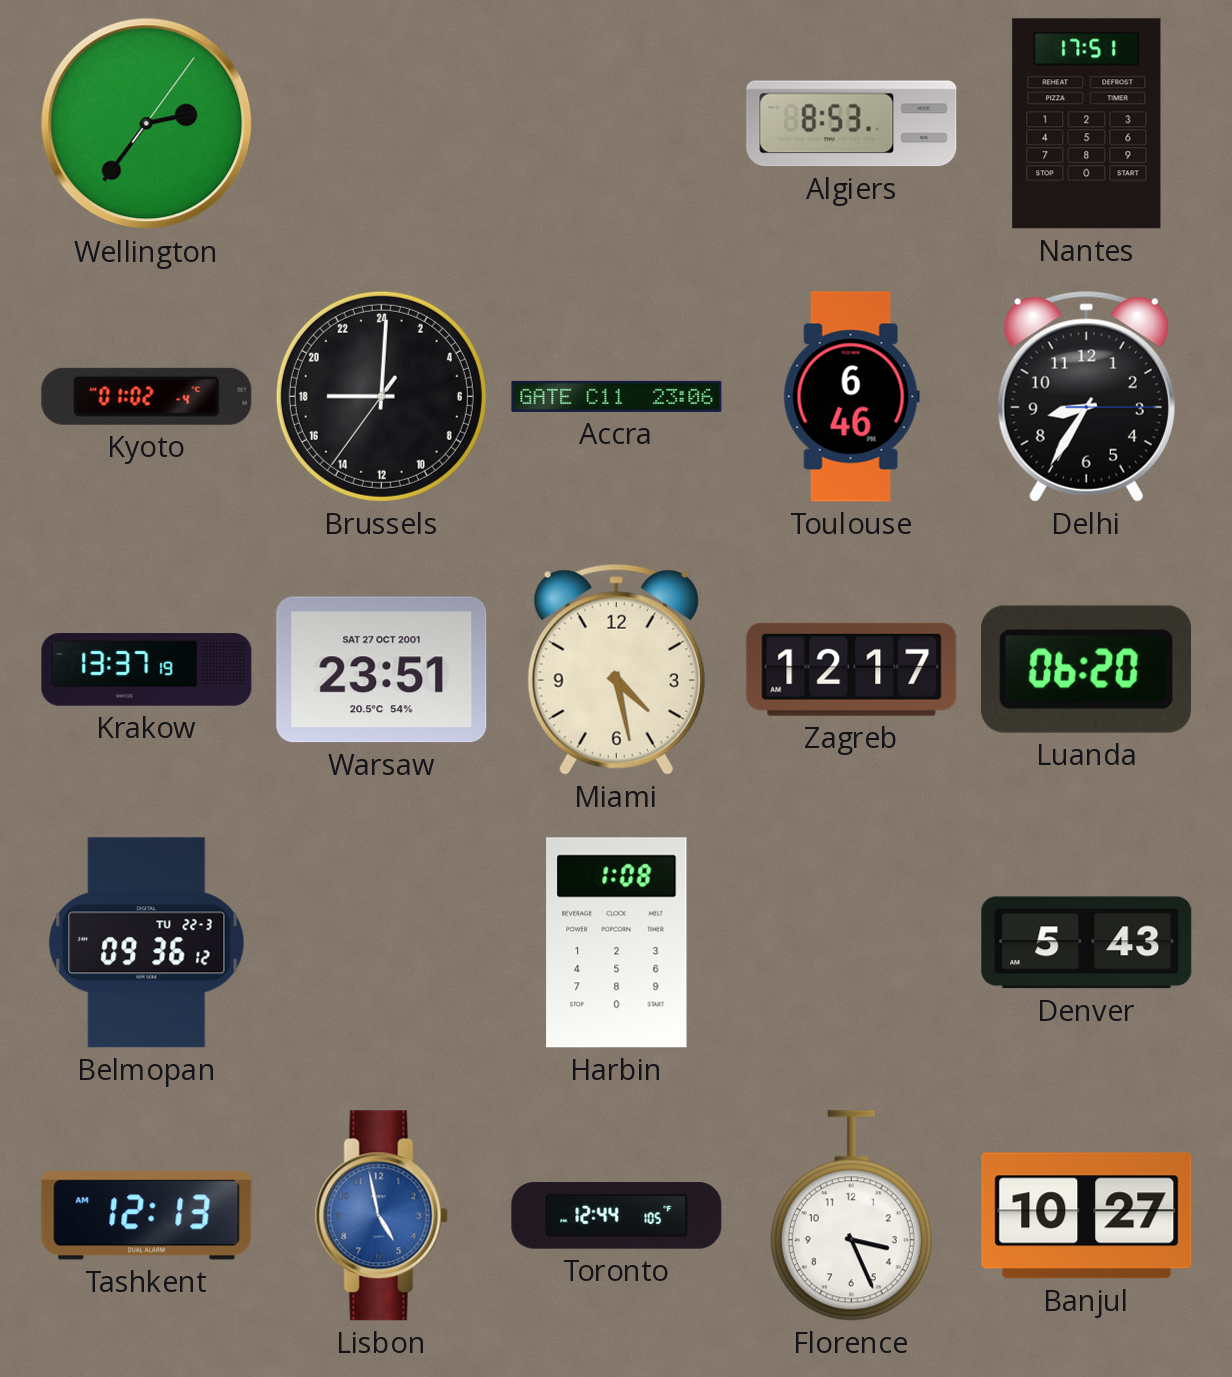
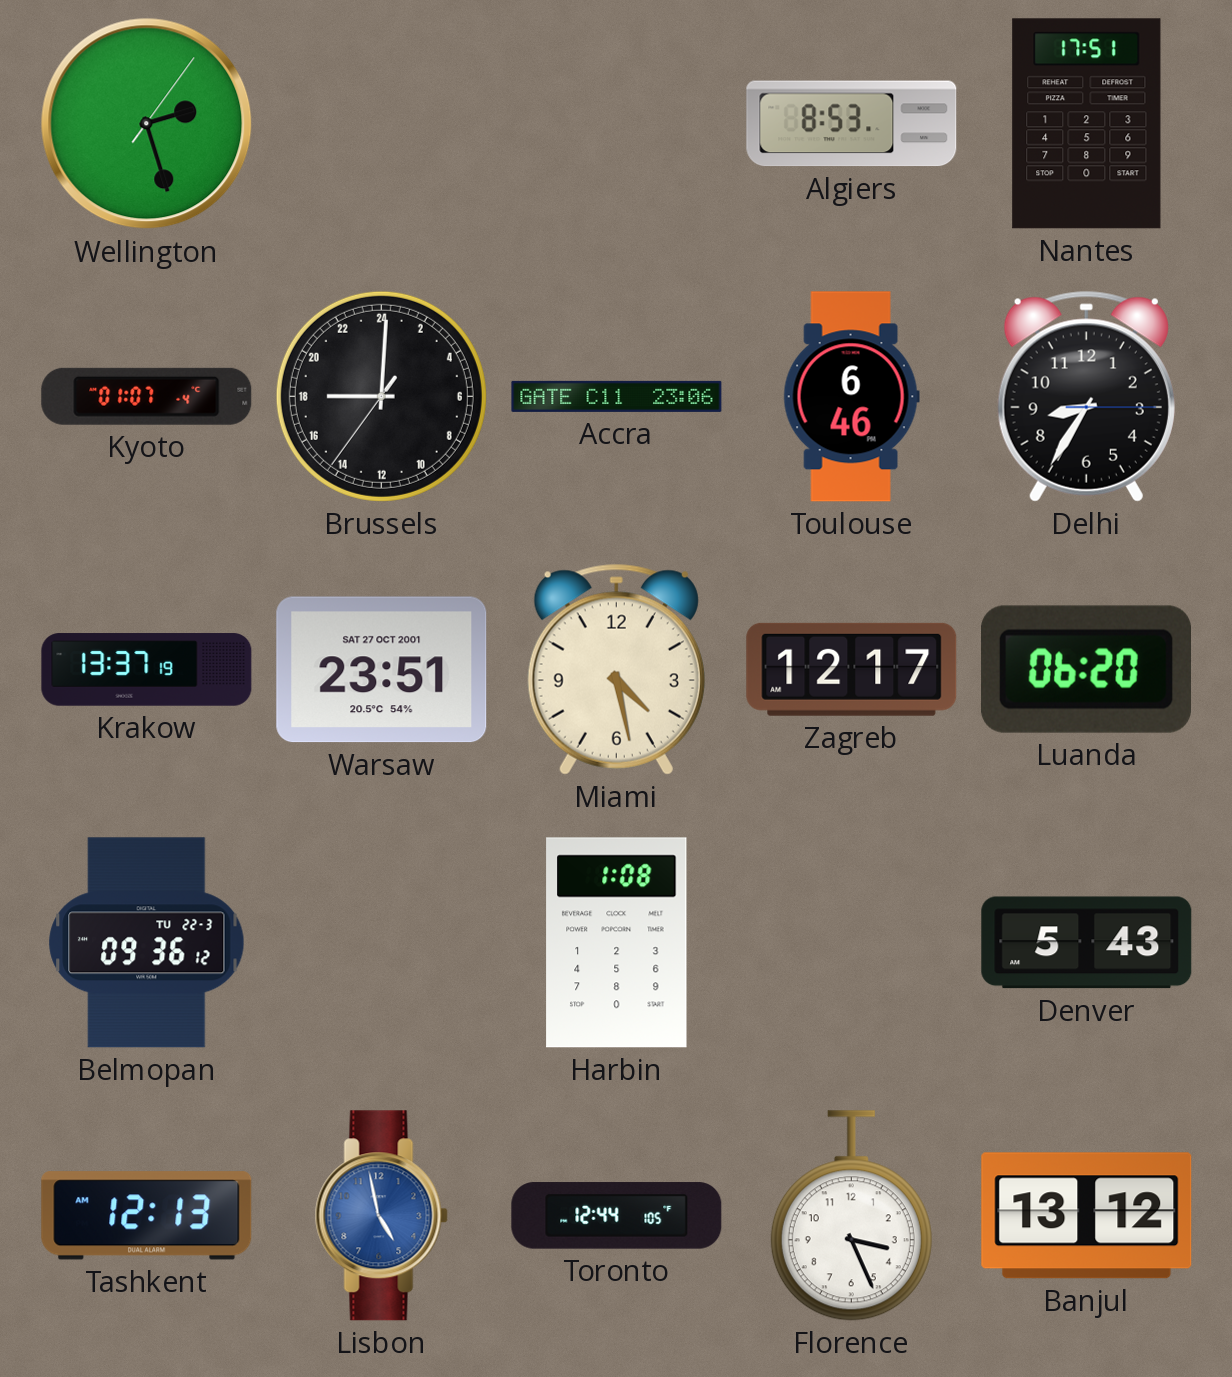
Wellington: 2:36 -> 2:27 (147, 124)
Kyoto: 01:02 -> 01:07 (147, 396)
Banjul: 10:27 -> 13:12 (1087, 1216)
